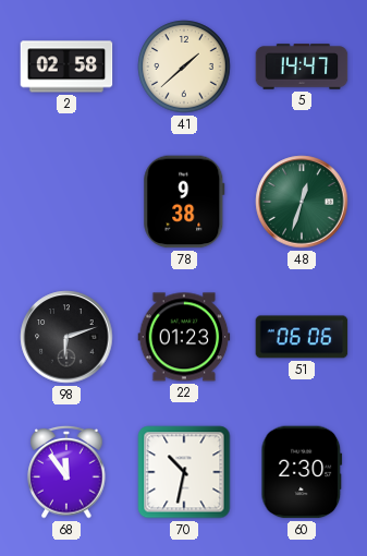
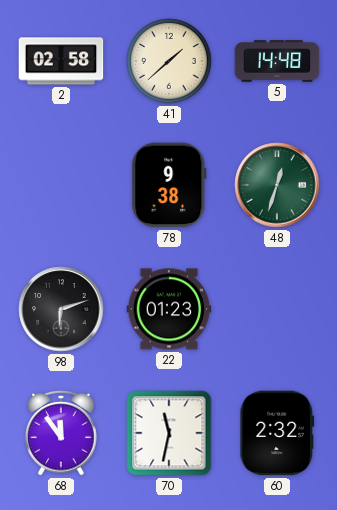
5: 14:47 -> 14:48 (277, 61)
51: 06:06 -> none (302, 337)
70: 10:32 -> 11:32 (169, 433)
60: 2:30 -> 2:32 (277, 433)
